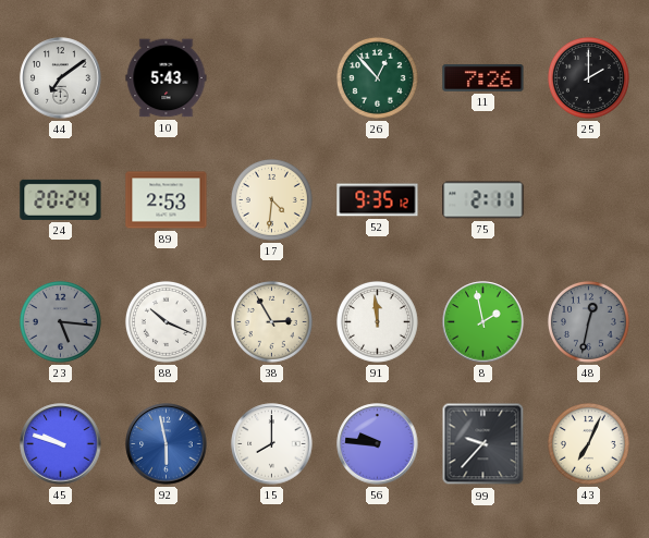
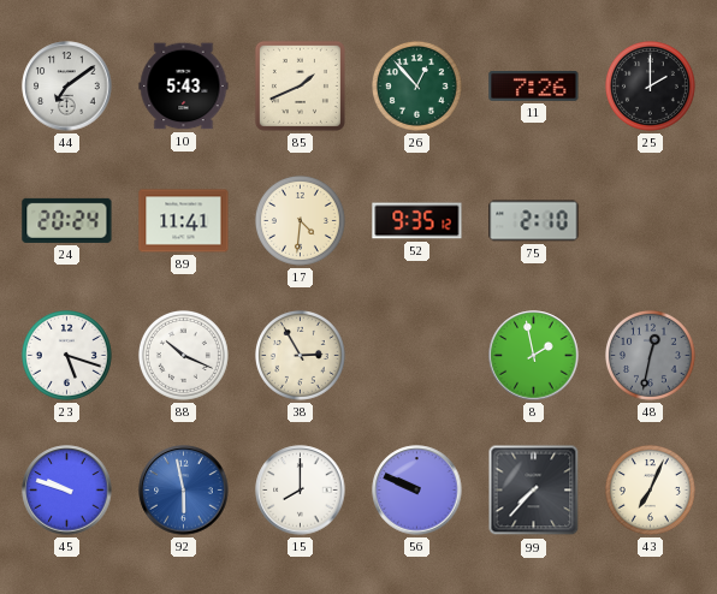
85: none -> 1:41 (300, 85)
89: 2:53 -> 11:41 (184, 221)
75: 2:11 -> 2:10 (534, 221)
23: 5:16 -> 5:18 (66, 355)
23 dial: grey -> white (66, 355)
91: 11:59 -> none (377, 321)
56: 9:46 -> 9:49 (417, 491)
99: 9:37 -> 7:37 (534, 491)
